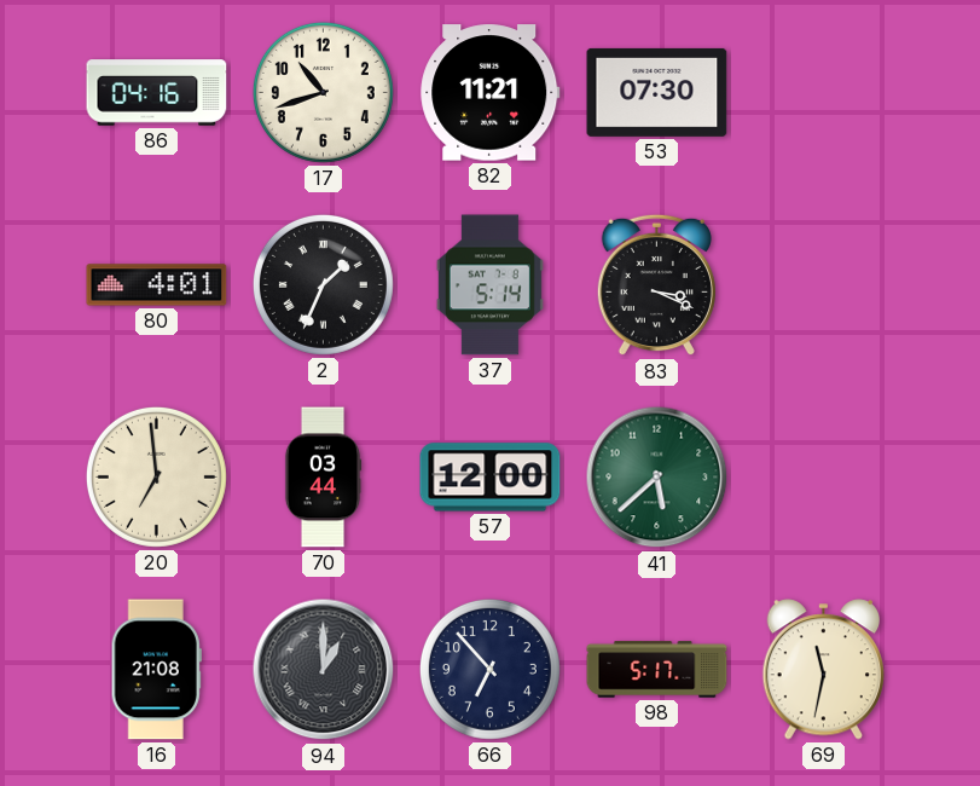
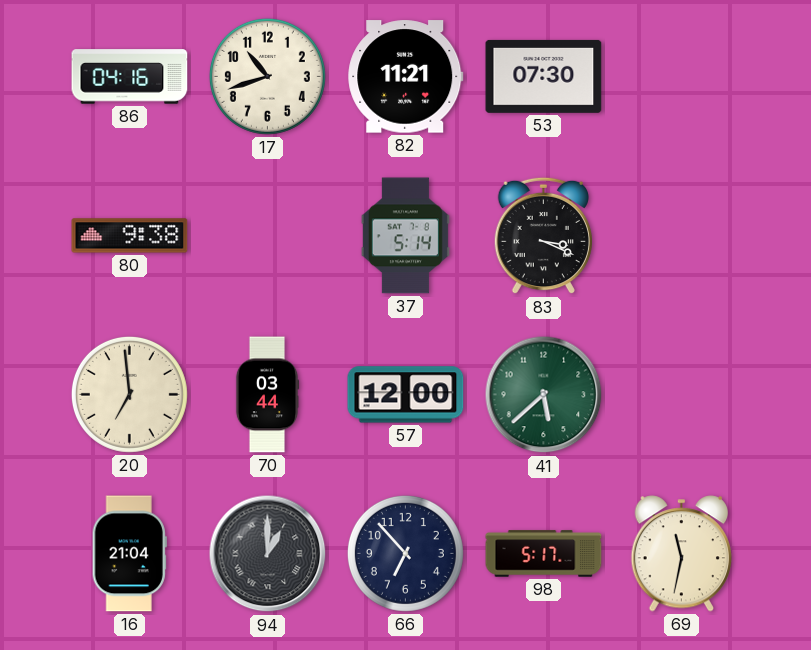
80: 4:01 -> 9:38 (130, 236)
2: 1:34 -> none (323, 284)
16: 21:08 -> 21:04 (129, 554)
